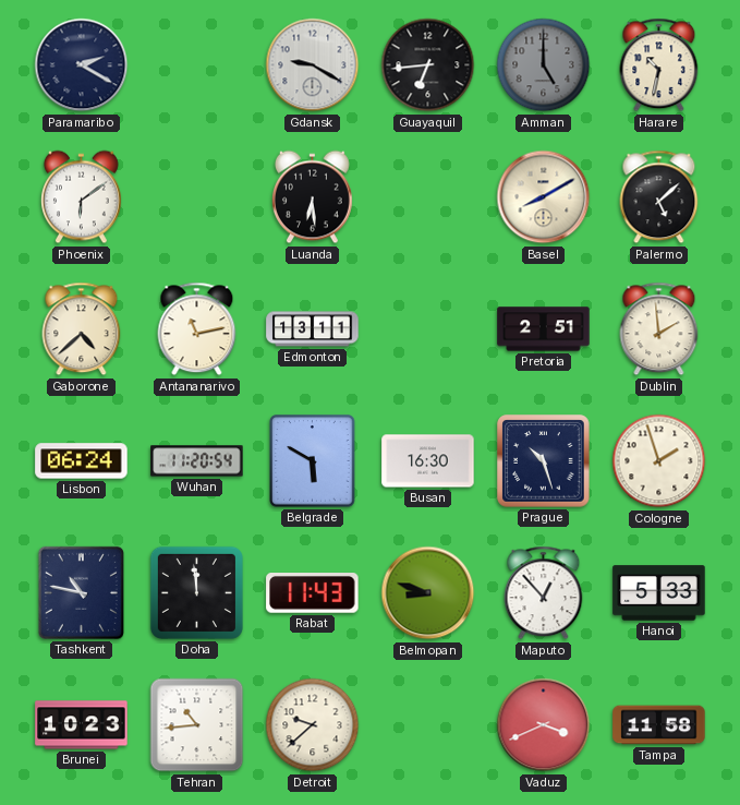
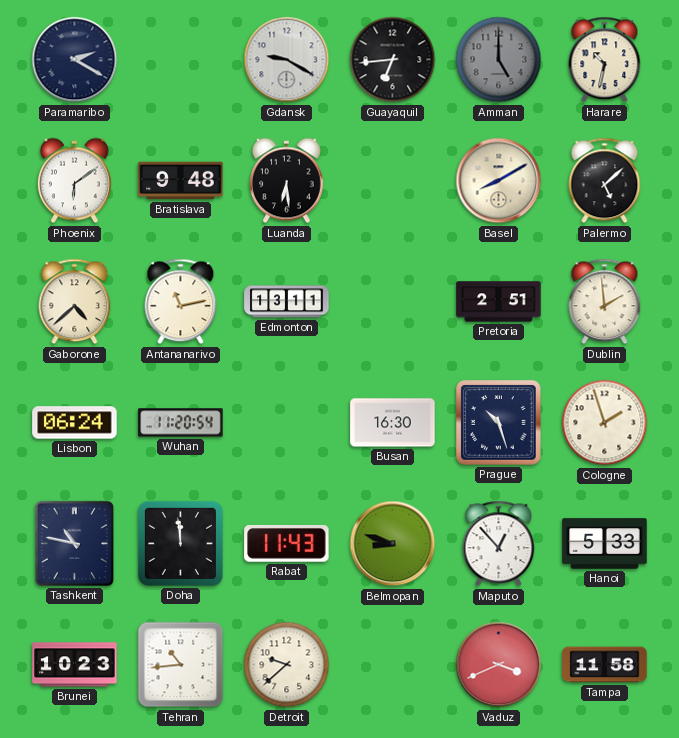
Bratislava: none -> 9:48 (181, 181)
Belgrade: 5:50 -> none (313, 461)
